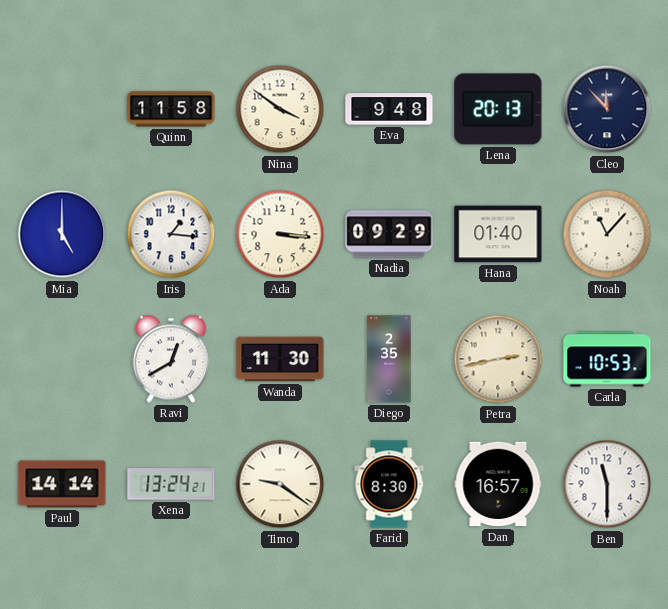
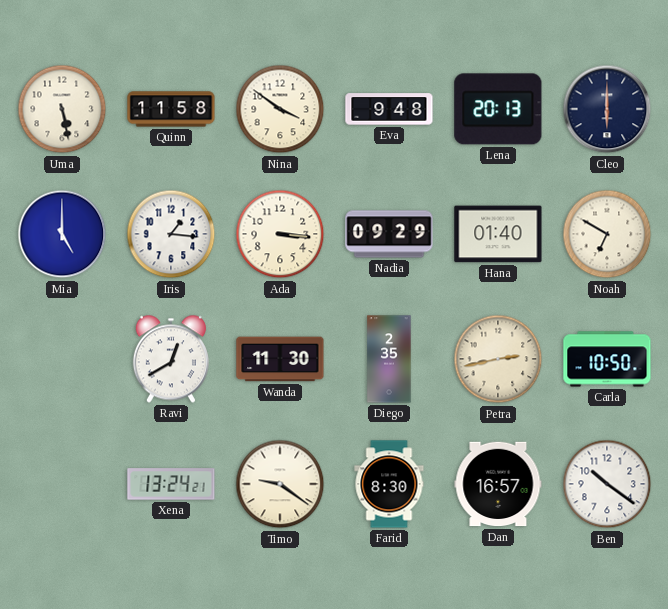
Uma: none -> 5:28 (62, 109)
Cleo: 11:53 -> 6:00 (607, 109)
Noah: 11:07 -> 6:50 (607, 234)
Carla: 10:53 -> 10:50 (607, 359)
Paul: 14:14 -> none (62, 484)
Ben: 11:30 -> 10:21 (607, 484)
